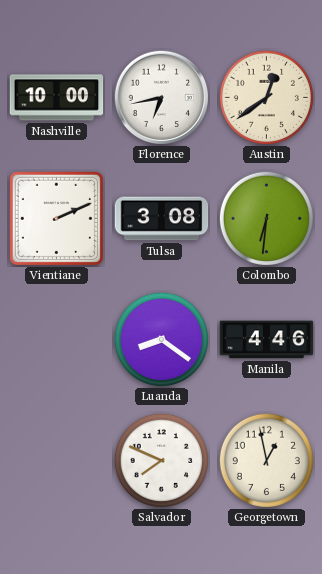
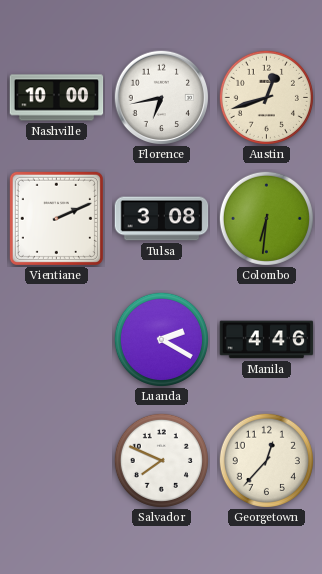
Austin: 12:39 -> 12:42 (266, 97)
Luanda: 8:21 -> 2:20 (161, 339)
Georgetown: 12:58 -> 12:37 (266, 460)
